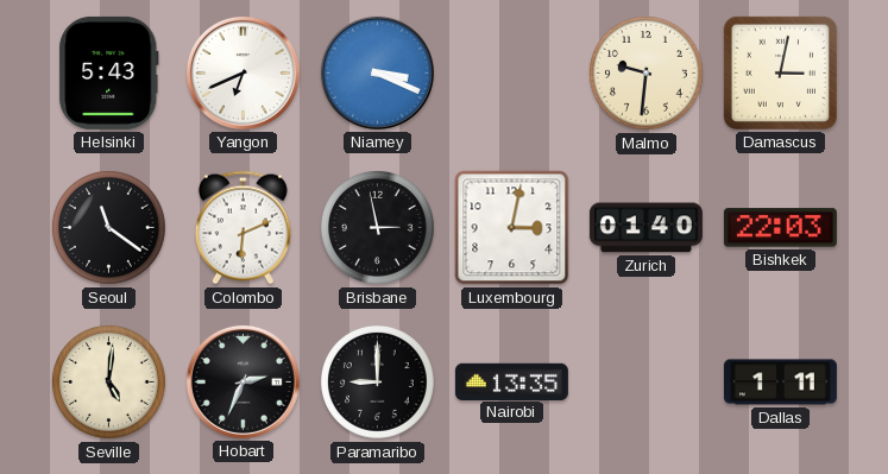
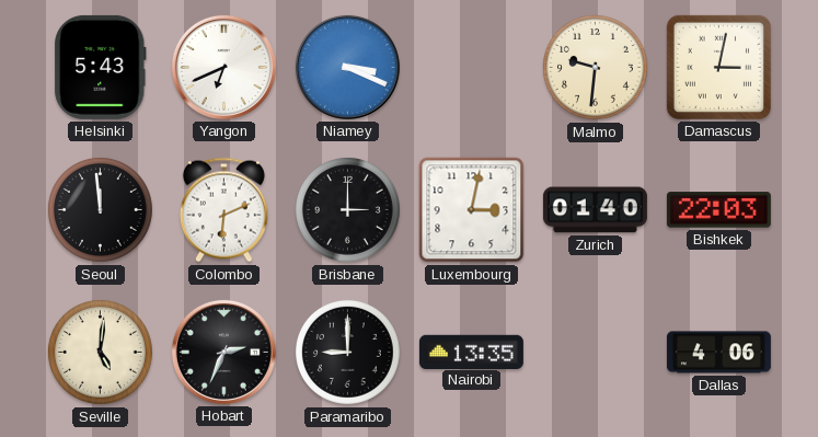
Seoul: 11:21 -> 11:59 (100, 209)
Brisbane: 2:58 -> 3:00 (347, 209)
Dallas: 1:11 -> 4:06 (718, 353)
